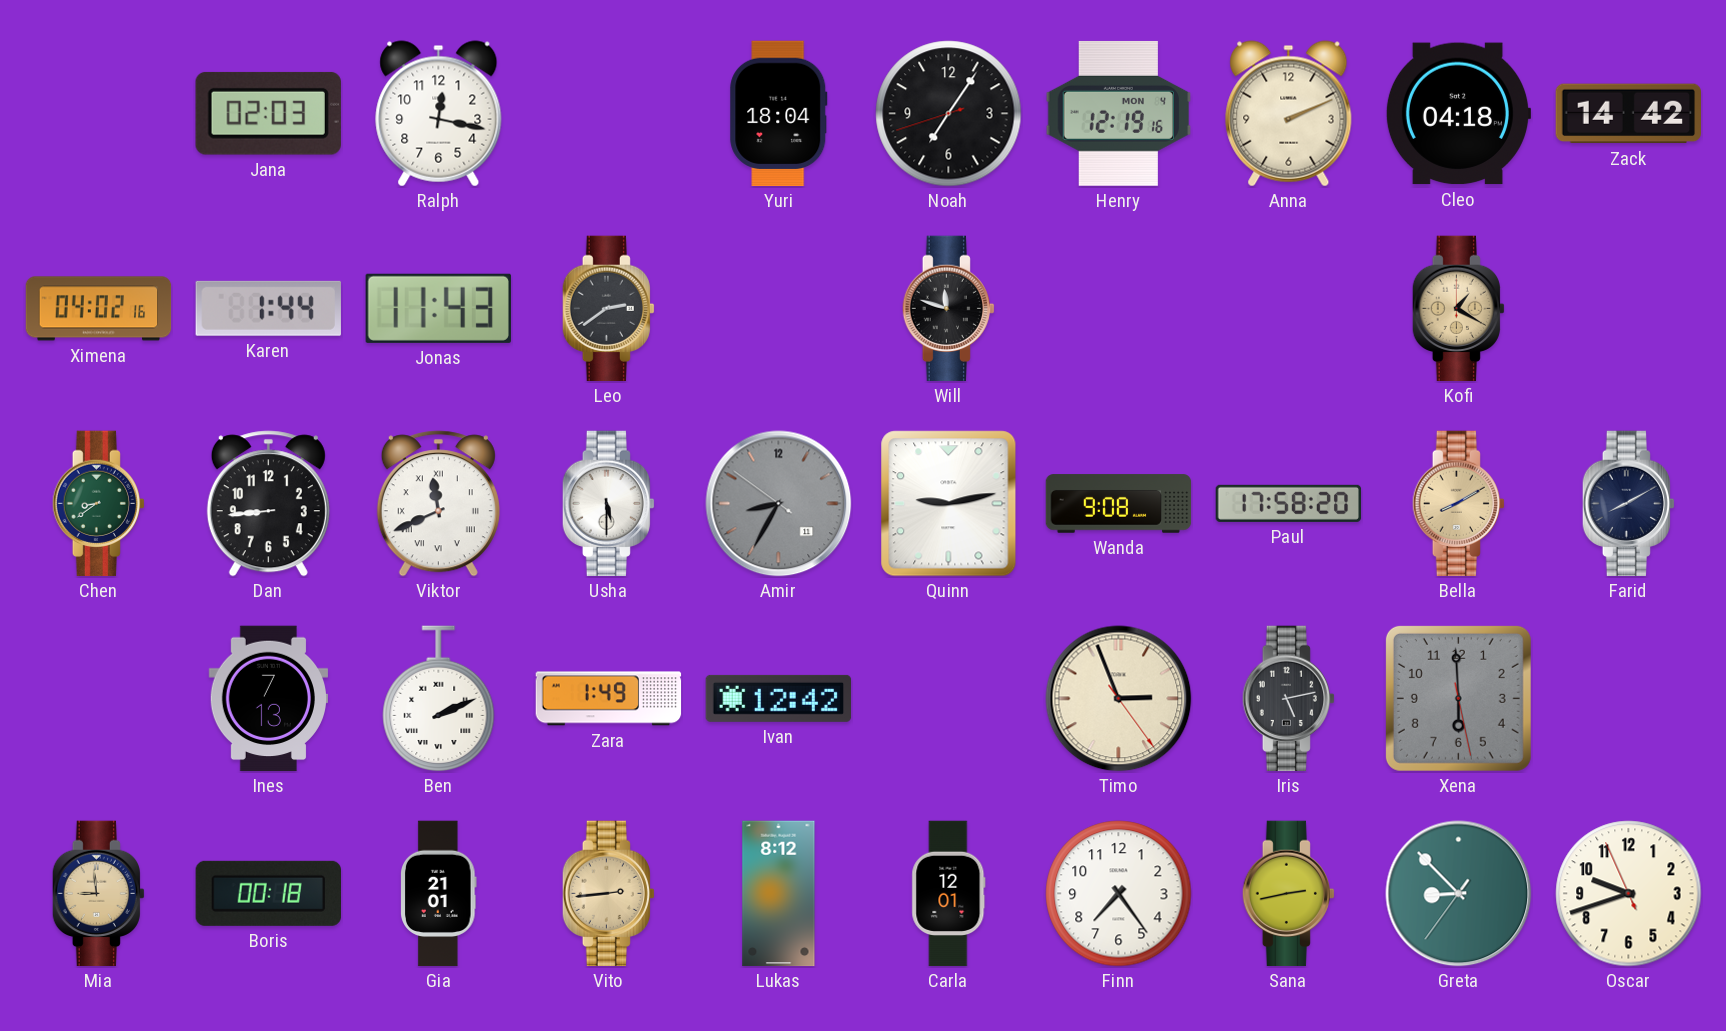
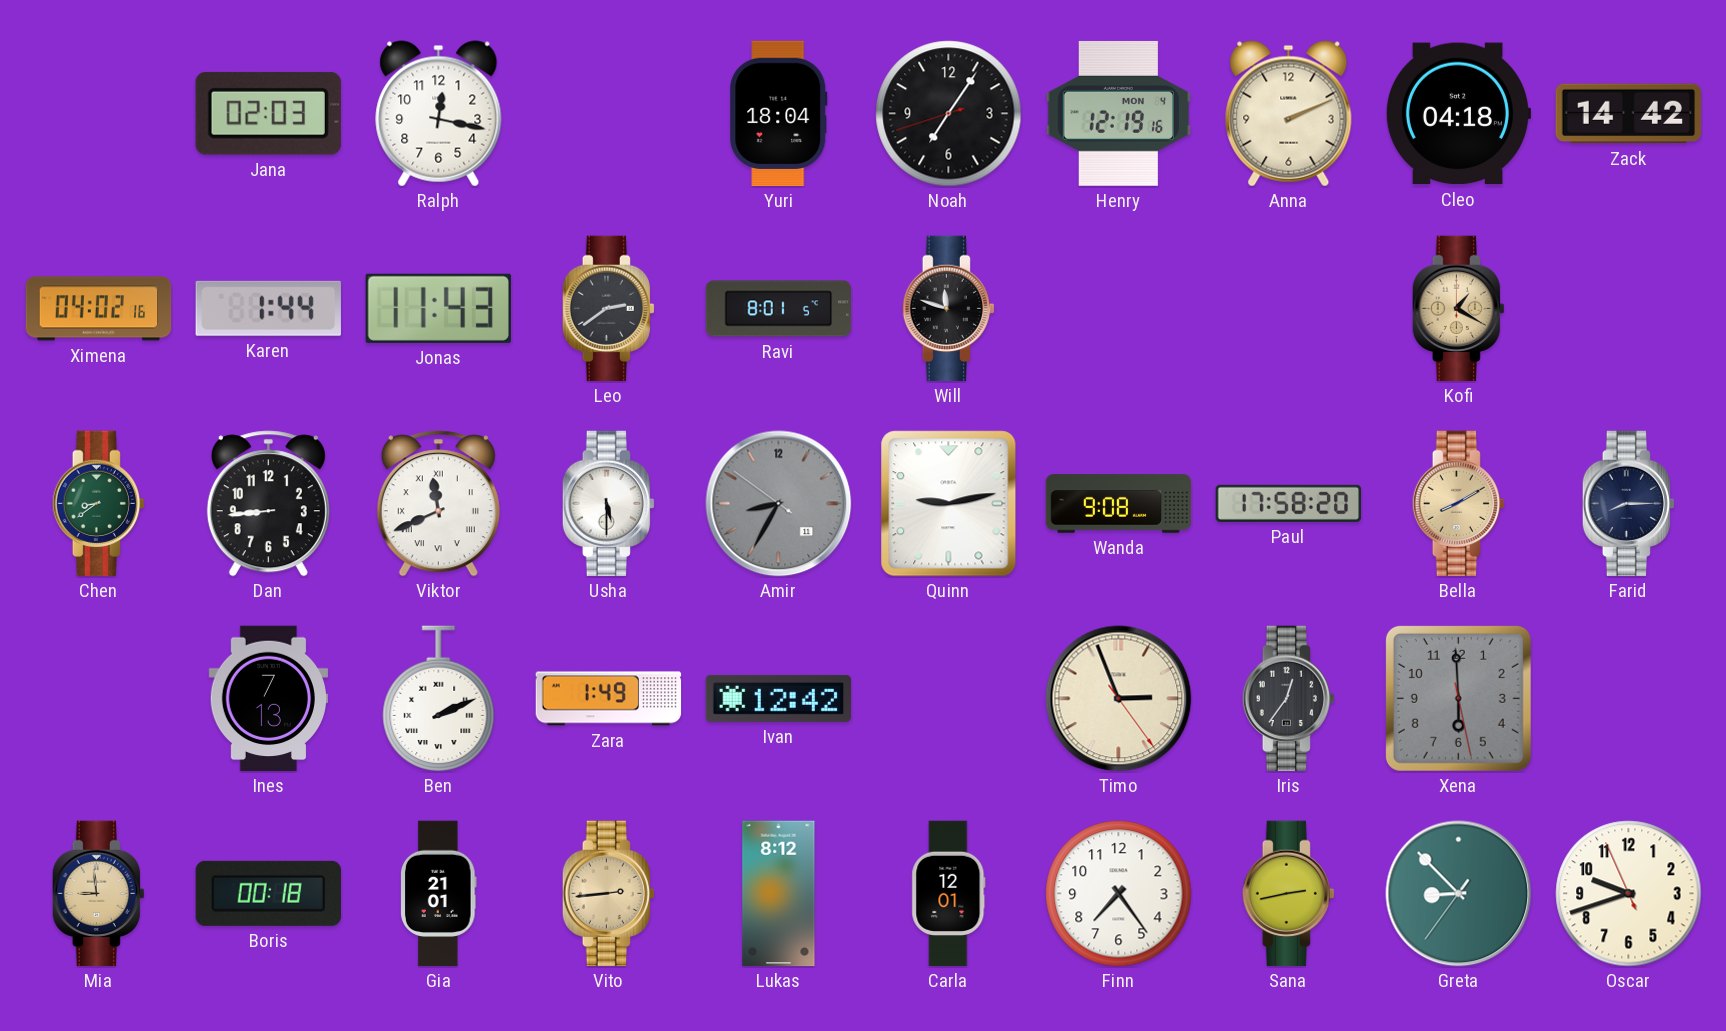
Ravi: none -> 8:01 (779, 309)
Farid: 8:10 -> 8:15 (1628, 504)
Iris: 5:13 -> 12:36 (1288, 699)
